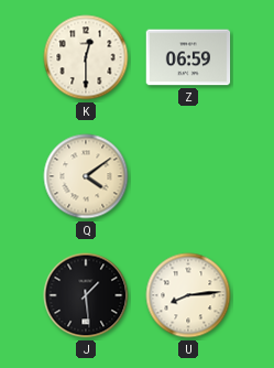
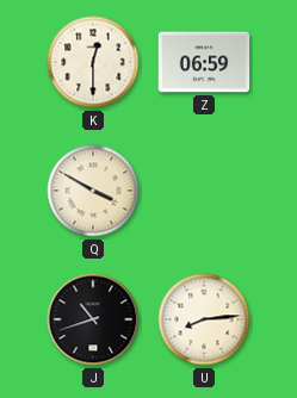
Q: 4:09 -> 3:50 (93, 191)
J: 1:29 -> 10:42 (93, 319)
